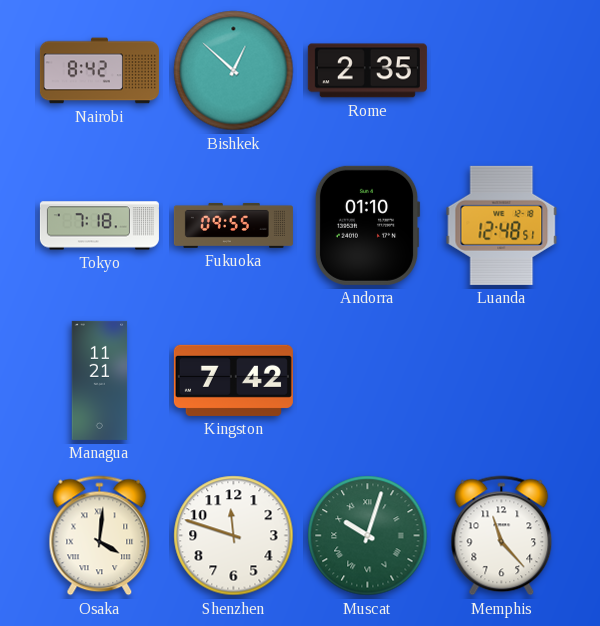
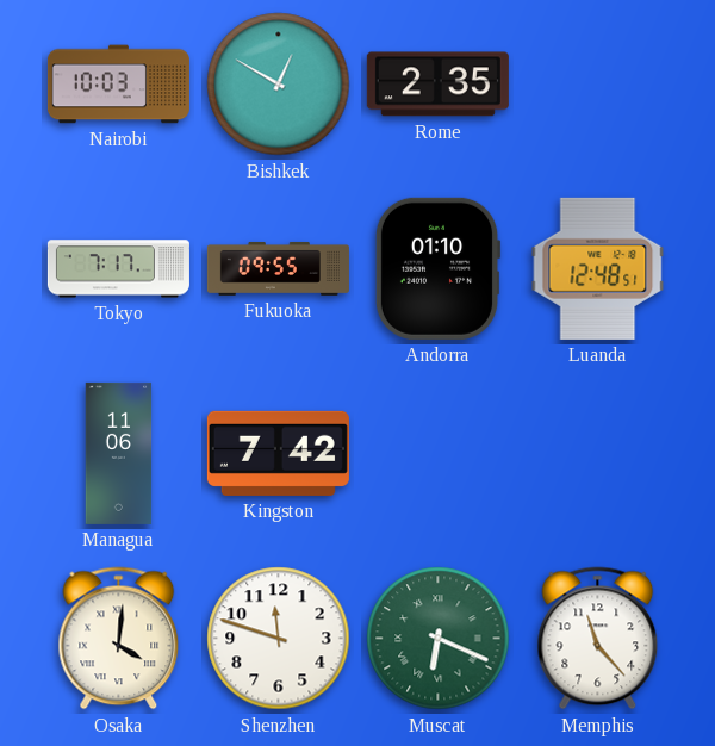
Nairobi: 8:42 -> 10:03 (118, 85)
Bishkek: 12:52 -> 12:50 (279, 85)
Tokyo: 7:18 -> 7:17 (118, 269)
Managua: 11:21 -> 11:06 (119, 453)
Muscat: 10:03 -> 6:19 (439, 639)
